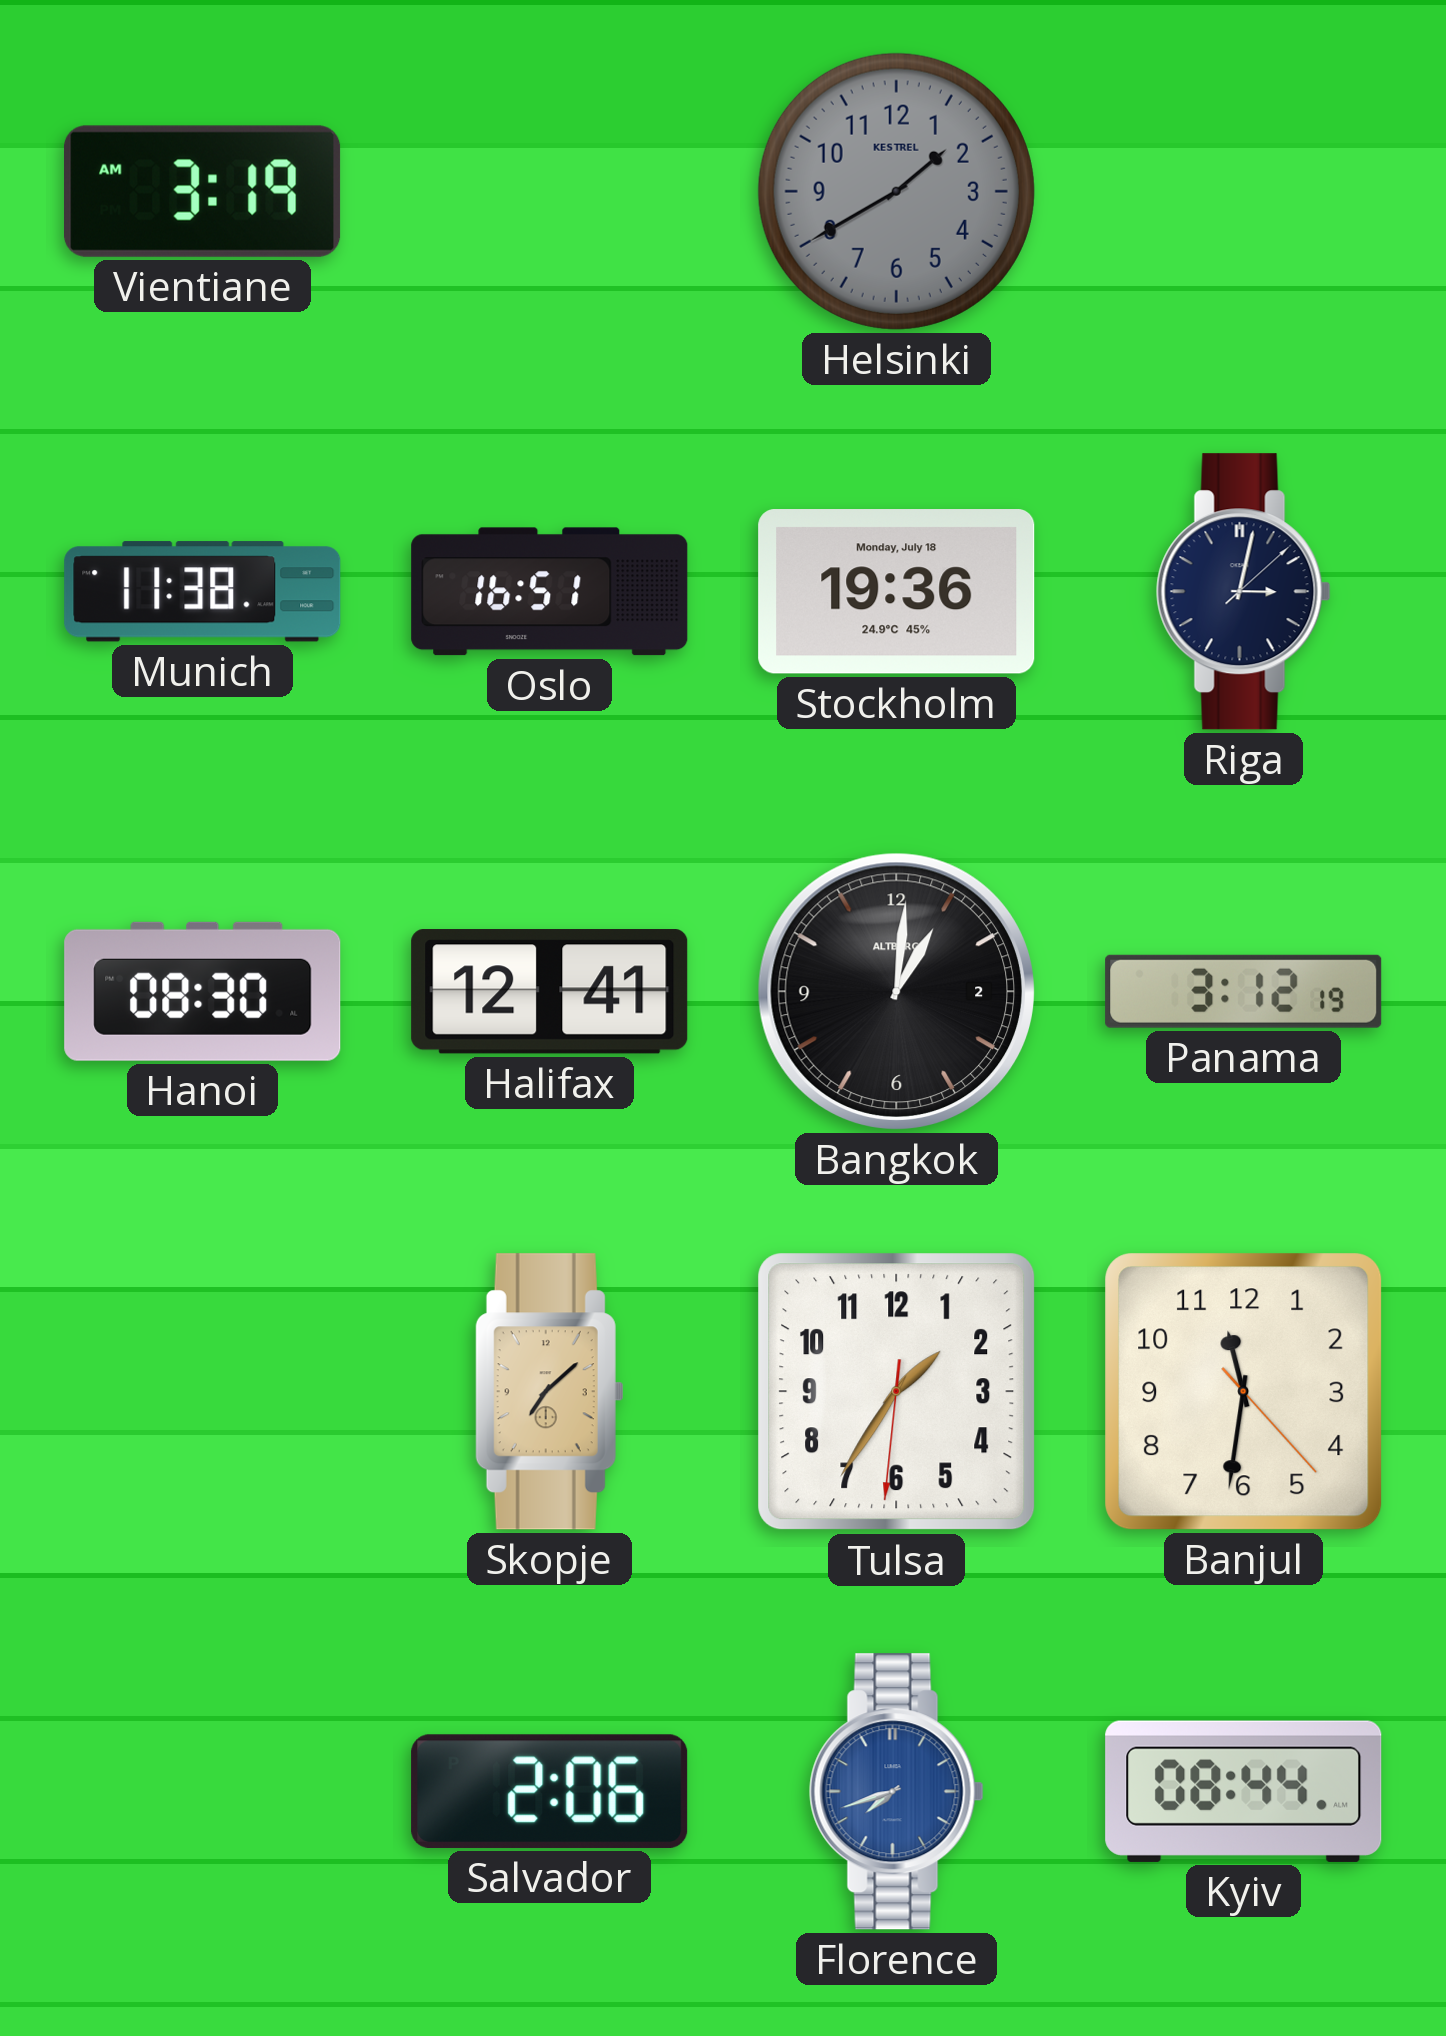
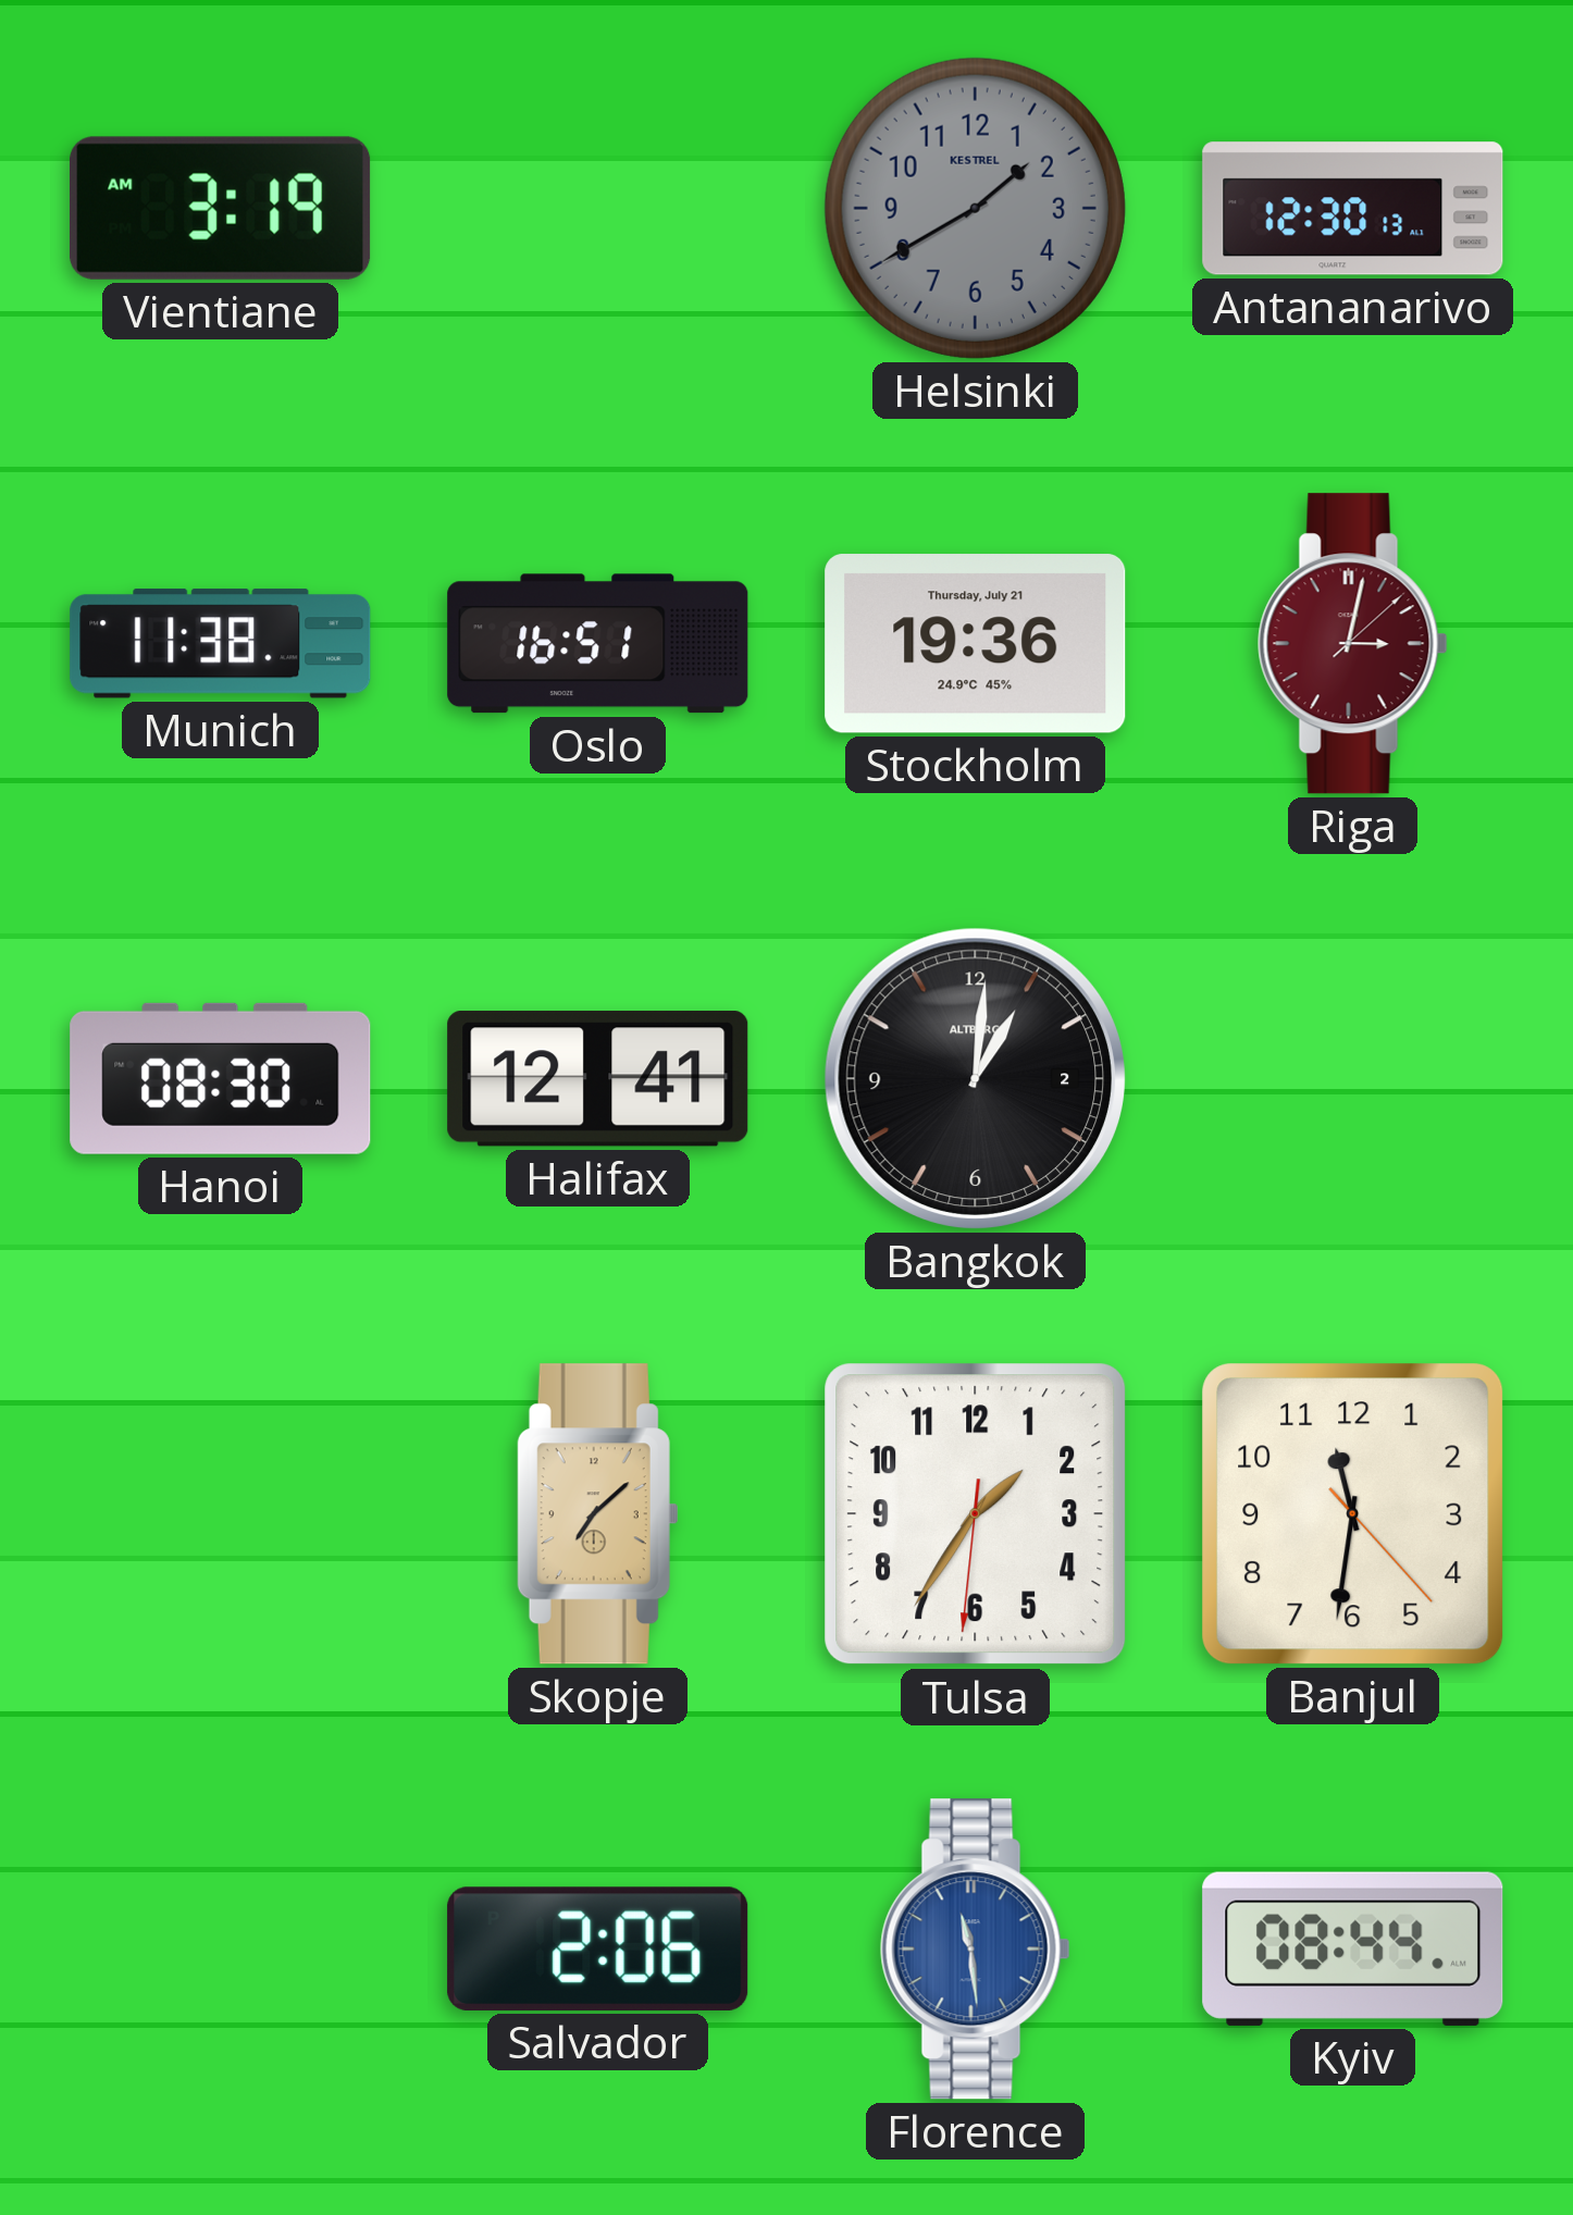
Antananarivo: none -> 12:30 (1353, 209)
Stockholm date: Monday, July 18 -> Thursday, July 21 (976, 644)
Riga dial: navy -> burgundy (1352, 644)
Panama: 3:12 -> none (1244, 991)
Florence: 7:42 -> 11:29 (975, 1950)
